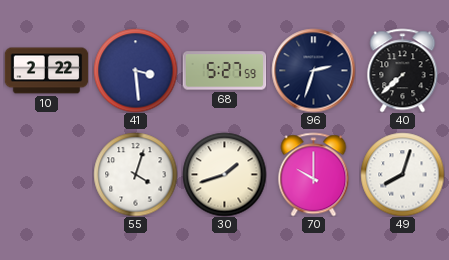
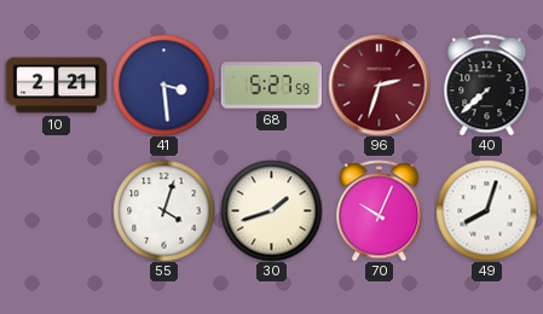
10: 2:22 -> 2:21 (56, 86)
96 dial: navy -> burgundy (379, 85)
70: 10:00 -> 10:04 (380, 210)
